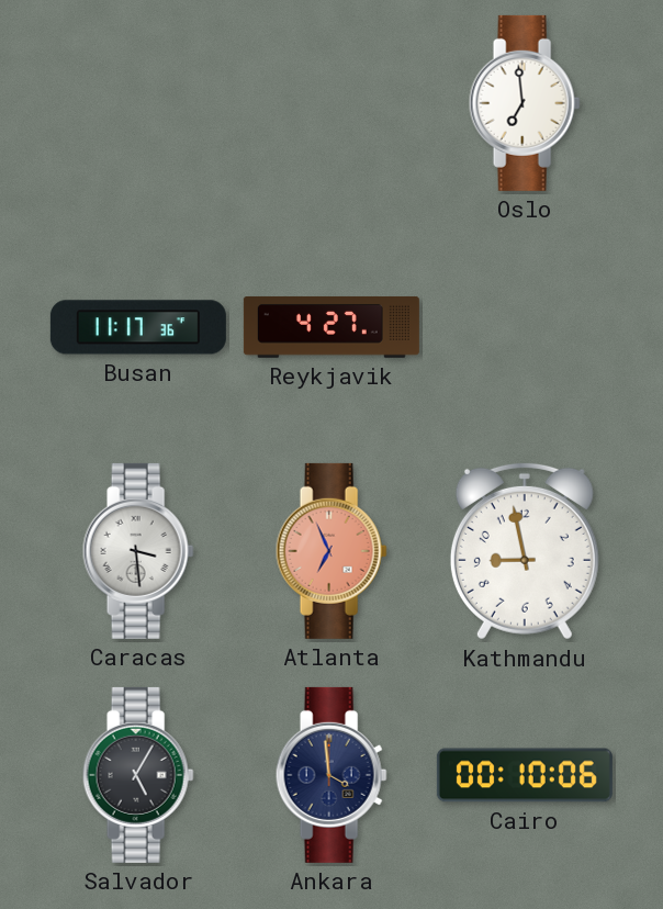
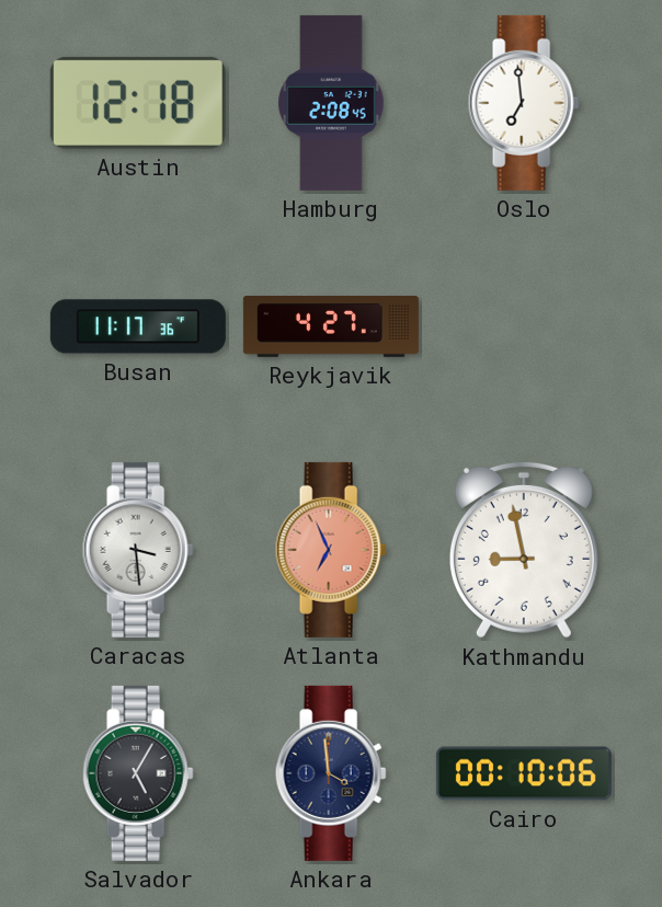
Austin: none -> 12:18 (138, 103)
Hamburg: none -> 2:08 (331, 103)
